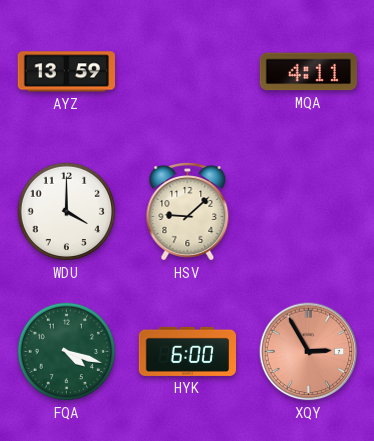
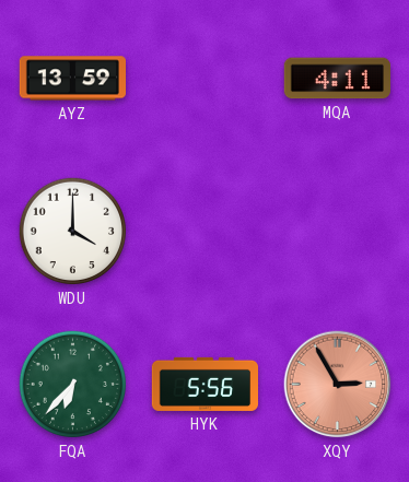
HSV: 9:08 -> none (188, 212)
FQA: 4:18 -> 6:37 (73, 385)
HYK: 6:00 -> 5:56 (204, 384)
